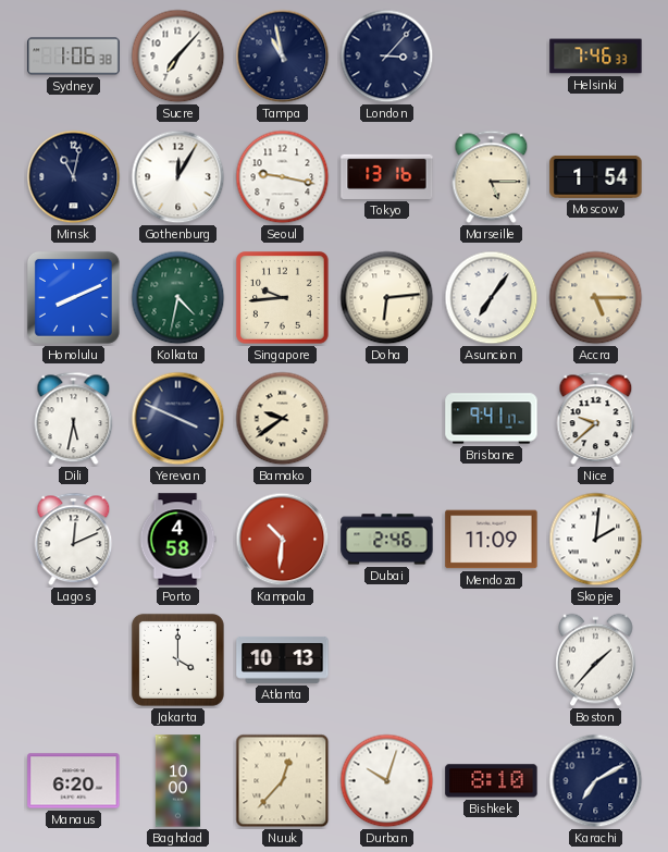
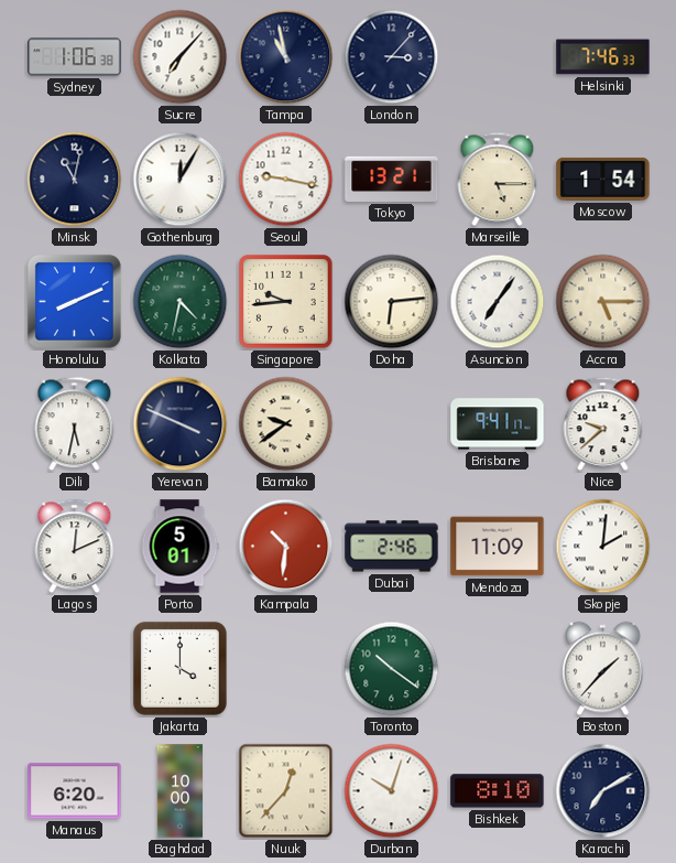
Tokyo: 13:16 -> 13:21 (392, 179)
Porto: 4:58 -> 5:01 (179, 547)
Atlanta: 10:13 -> none (283, 659)
Toronto: none -> 10:21 (392, 669)
